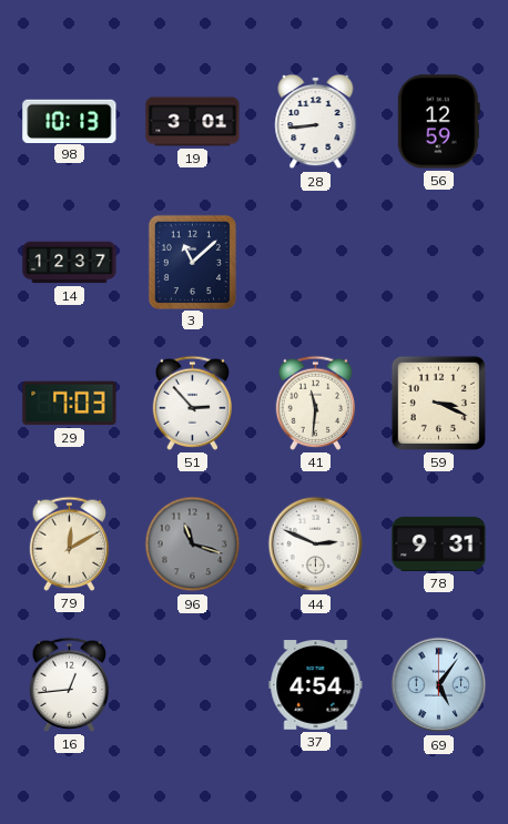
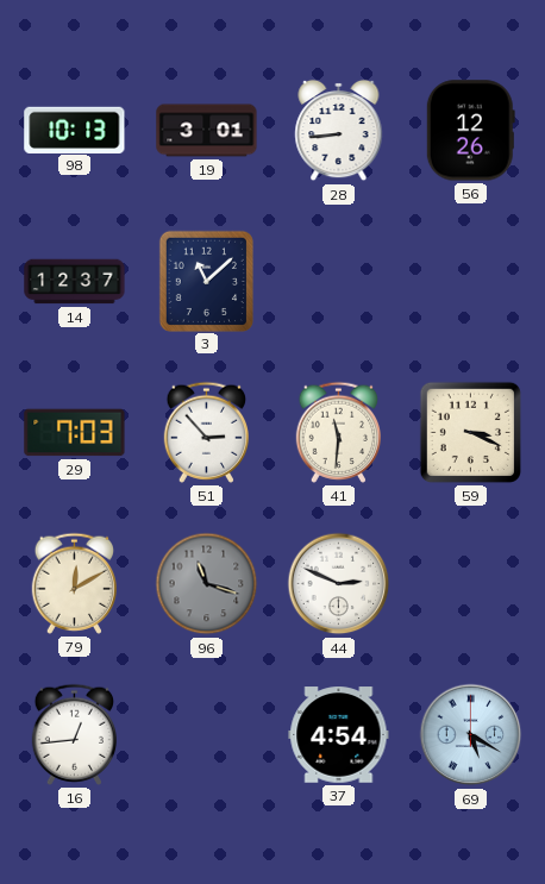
56: 12:59 -> 12:26 (470, 131)
78: 9:31 -> none (439, 543)
69: 5:06 -> 5:20 (471, 735)
